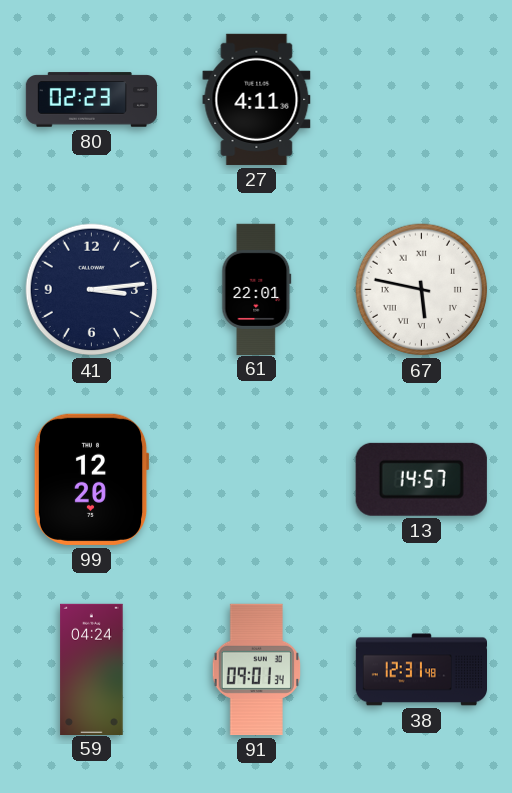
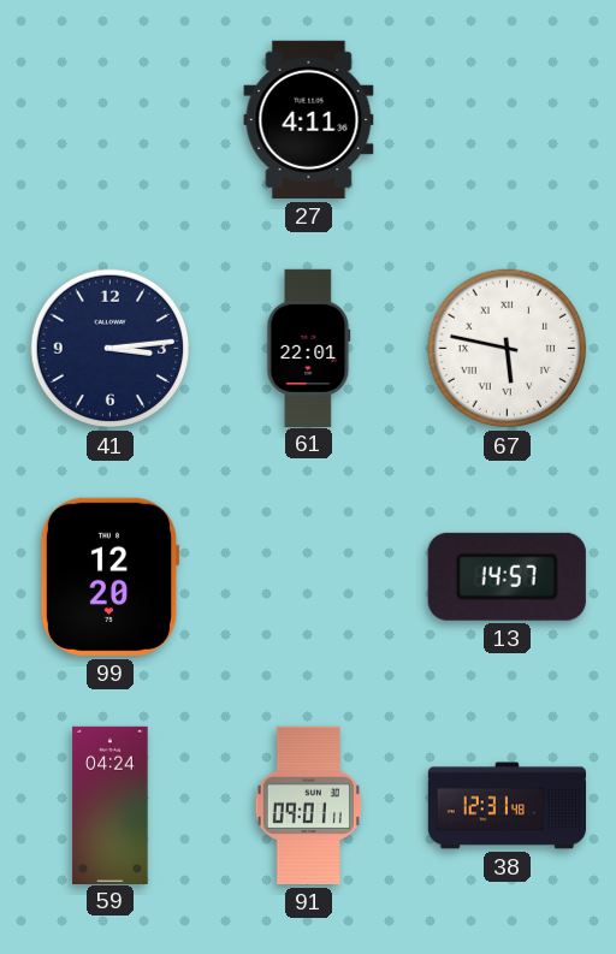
80: 02:23 -> none (91, 100)
91: 09:01:34 -> 09:01:11 (308, 805)
